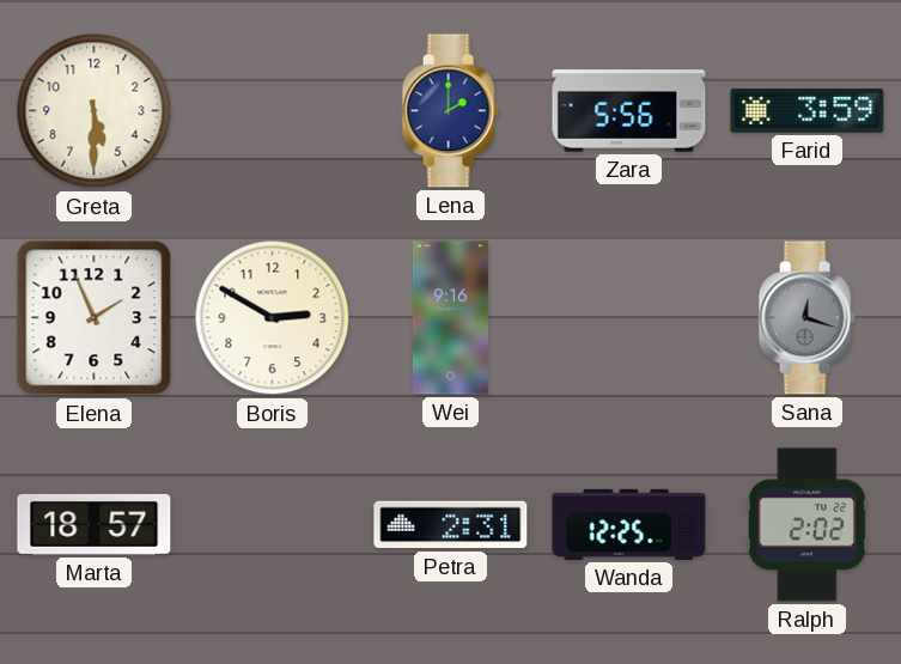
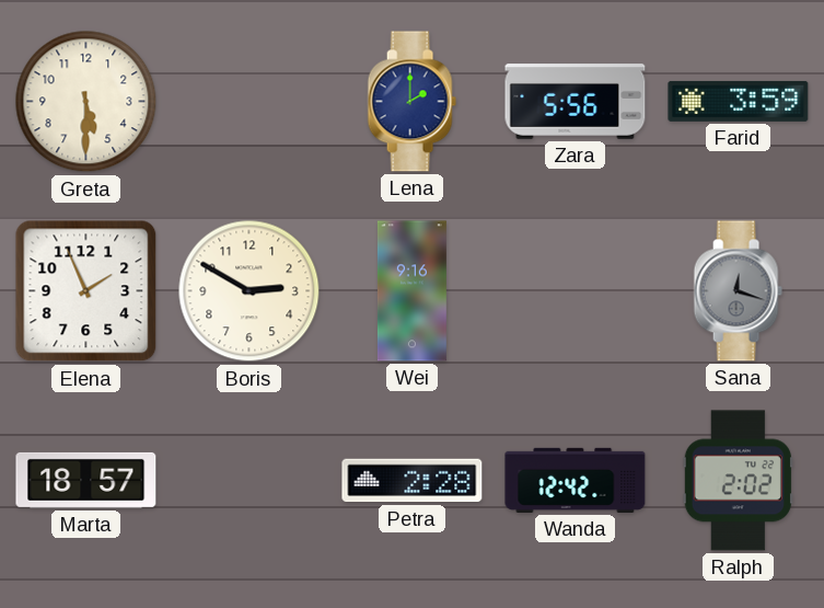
Petra: 2:31 -> 2:28 (413, 481)
Wanda: 12:25 -> 12:42 (576, 480)
